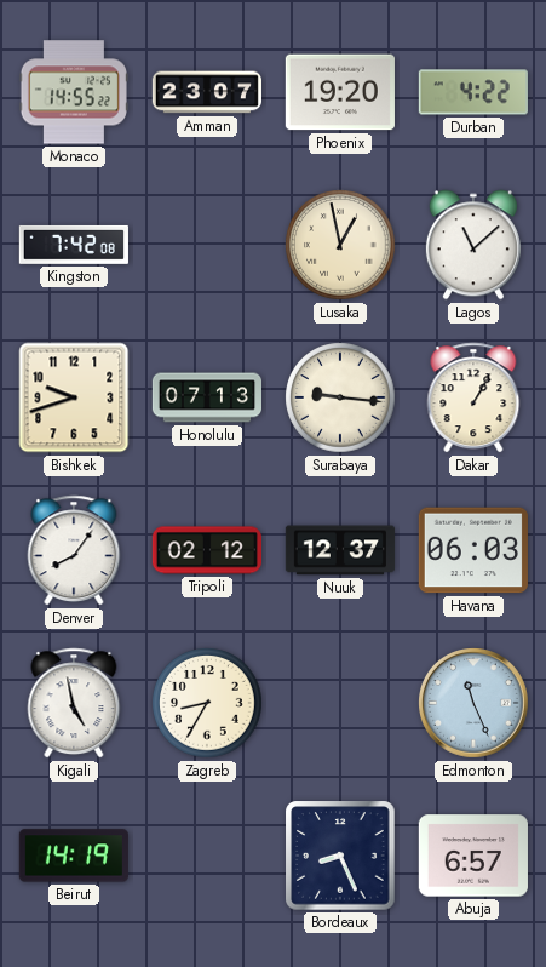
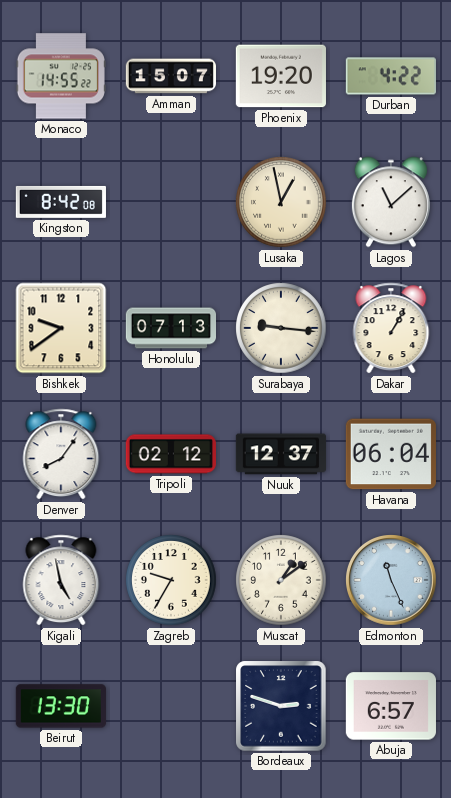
Amman: 23:07 -> 15:07 (171, 76)
Kingston: 7:42 -> 8:42 (61, 202)
Bishkek: 9:42 -> 9:39 (61, 328)
Havana: 06:03 -> 06:04 (391, 454)
Zagreb: 8:35 -> 9:35 (171, 580)
Muscat: none -> 1:09 (281, 580)
Beirut: 14:19 -> 13:30 (61, 706)
Bordeaux: 8:26 -> 2:48 (281, 706)
